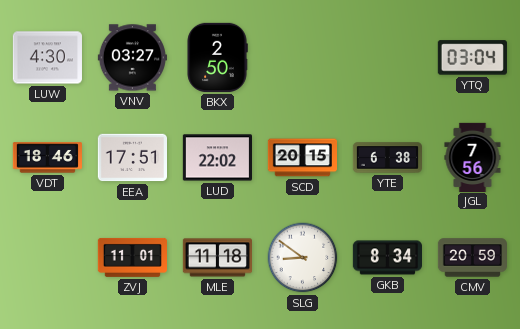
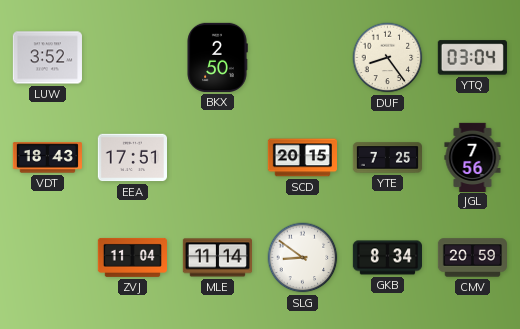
LUW: 4:30 -> 3:52 (47, 58)
VNV: 03:27 -> none (132, 58)
DUF: none -> 8:24 (388, 58)
VDT: 18:46 -> 18:43 (47, 158)
LUD: 22:02 -> none (217, 158)
YTE: 6:38 -> 7:25 (387, 158)
ZVJ: 11:01 -> 11:04 (132, 257)
MLE: 11:18 -> 11:14 (217, 258)
